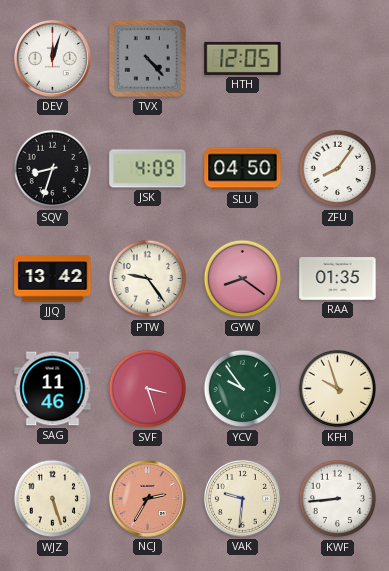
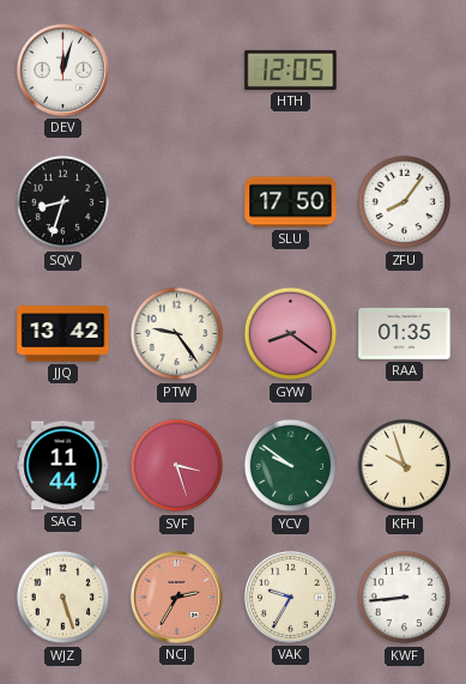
TVX: 4:23 -> none (147, 58)
JSK: 4:09 -> none (148, 169)
SLU: 04:50 -> 17:50 (291, 202)
SAG: 11:46 -> 11:44 (63, 466)
YCV: 9:54 -> 9:51 (291, 466)
VAK: 9:31 -> 9:35 (290, 597)
